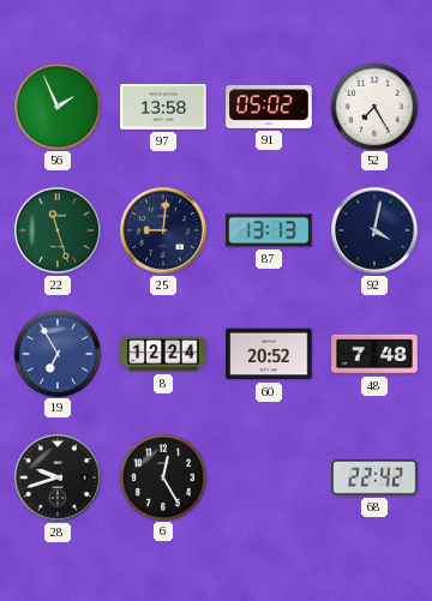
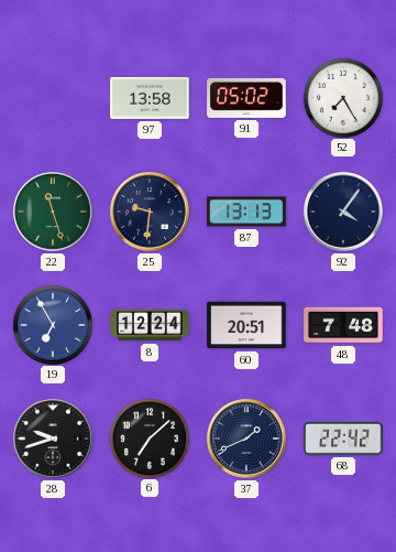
56: 1:56 -> none (56, 106)
25: 9:01 -> 9:31 (150, 212)
92: 4:02 -> 4:06 (343, 212)
60: 20:52 -> 20:51 (246, 325)
6: 12:25 -> 7:08 (148, 437)
37: none -> 1:41 (246, 439)
